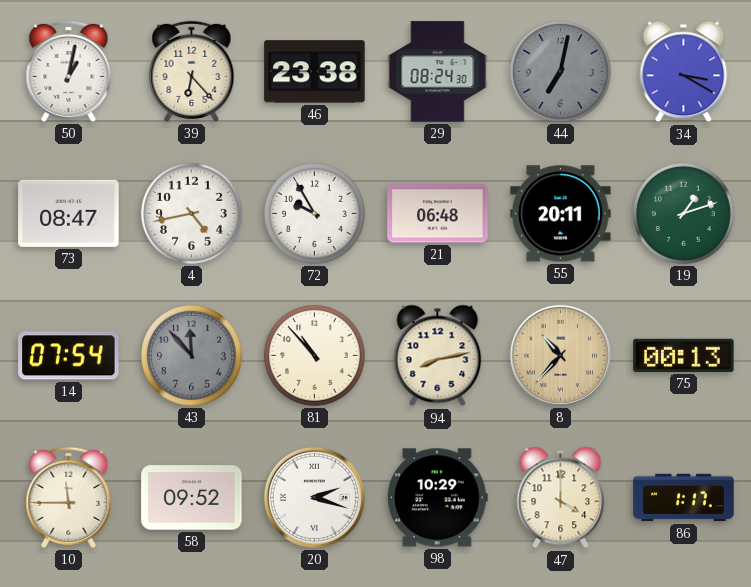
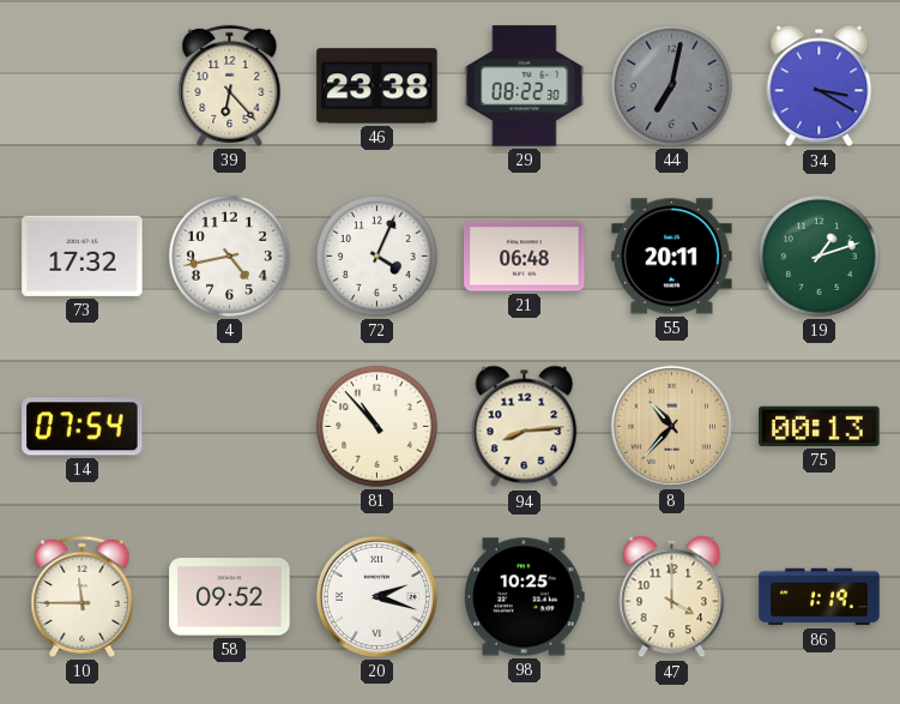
50: 1:02 -> none (69, 71)
29: 08:24 -> 08:22 (525, 86)
73: 08:47 -> 17:32 (83, 255)
72: 9:55 -> 4:04 (376, 255)
43: 11:53 -> none (191, 355)
94: 8:13 -> 8:14 (525, 427)
98: 10:29 -> 10:25 (525, 597)
86: 1:17 -> 1:19 (820, 597)
